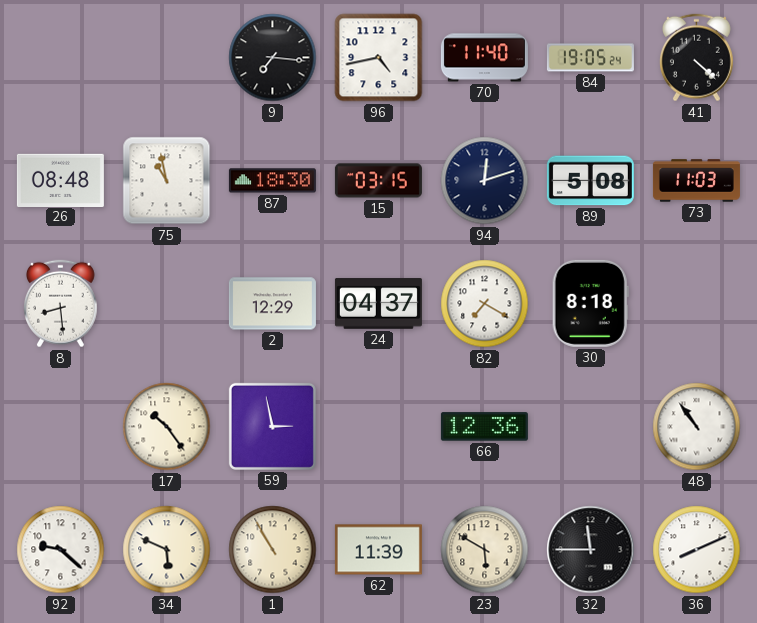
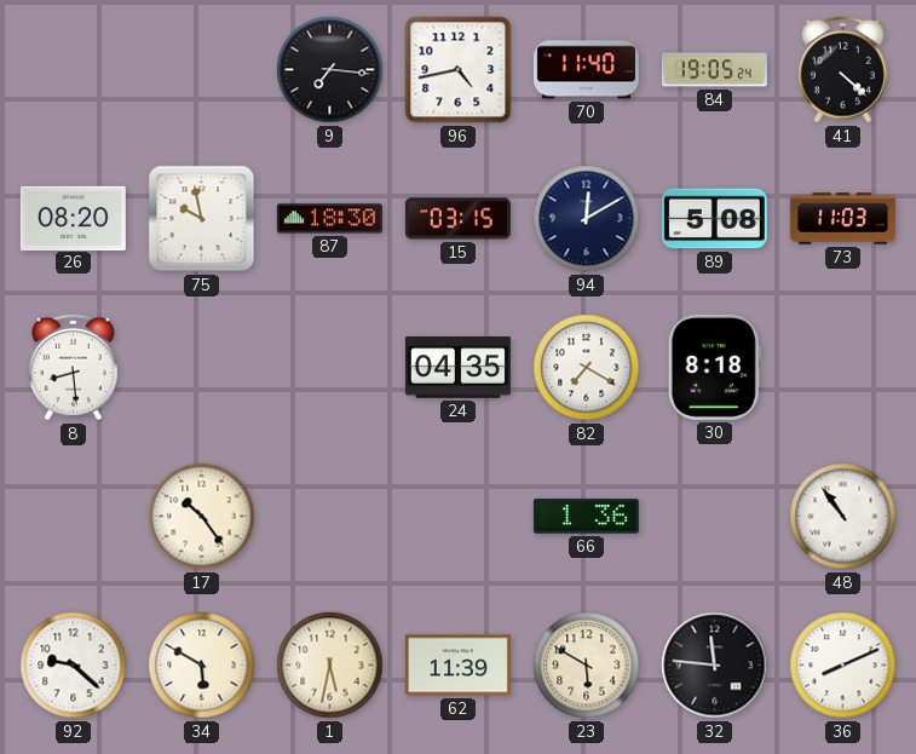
26: 08:48 -> 08:20 (73, 218)
75: 10:58 -> 9:58 (202, 219)
94: 12:12 -> 12:10 (587, 219)
2: 12:29 -> none (272, 304)
24: 04:37 -> 04:35 (457, 368)
59: 2:58 -> none (272, 426)
66: 12:36 -> 1:36 (586, 517)
34: 5:49 -> 5:50 (202, 666)
1: 10:55 -> 5:32 (330, 666)
32: 11:45 -> 11:46 (715, 666)
